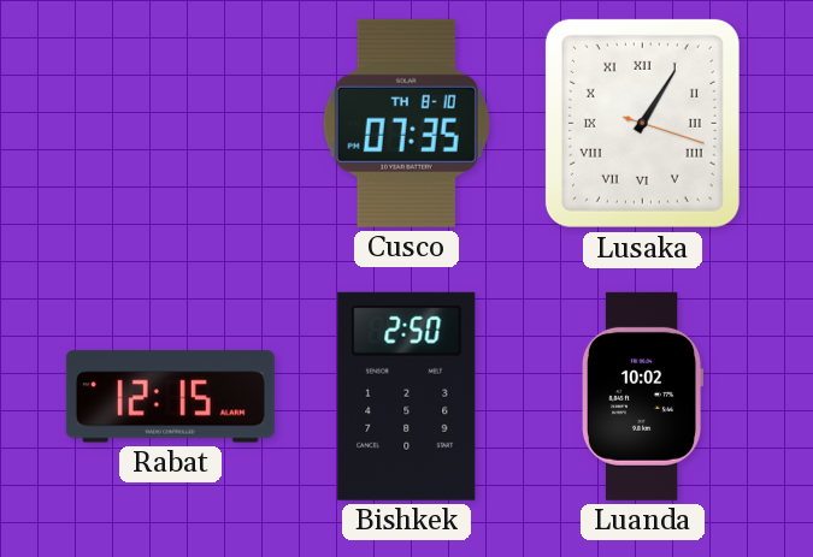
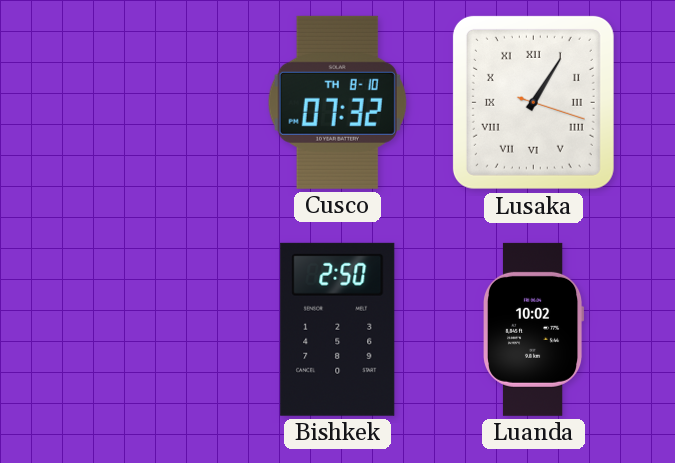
Cusco: 07:35 -> 07:32 (337, 102)
Rabat: 12:15 -> none (170, 397)
